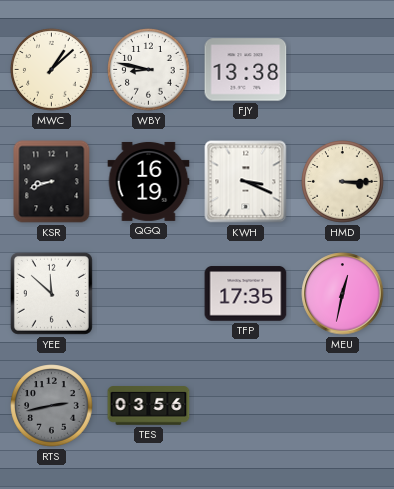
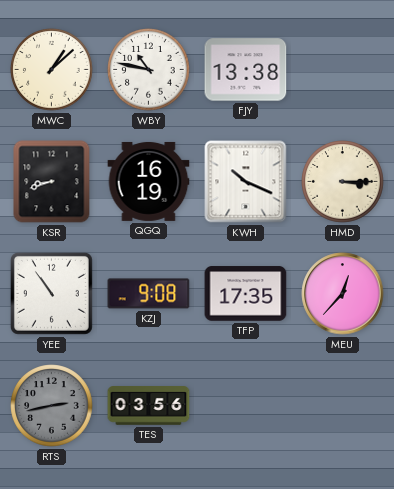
WBY: 8:47 -> 10:47 (149, 70)
KWH: 3:19 -> 10:19 (246, 182)
YEE: 11:52 -> 10:54 (51, 293)
KZJ: none -> 9:08 (149, 294)
MEU: 12:32 -> 12:37 (343, 294)
